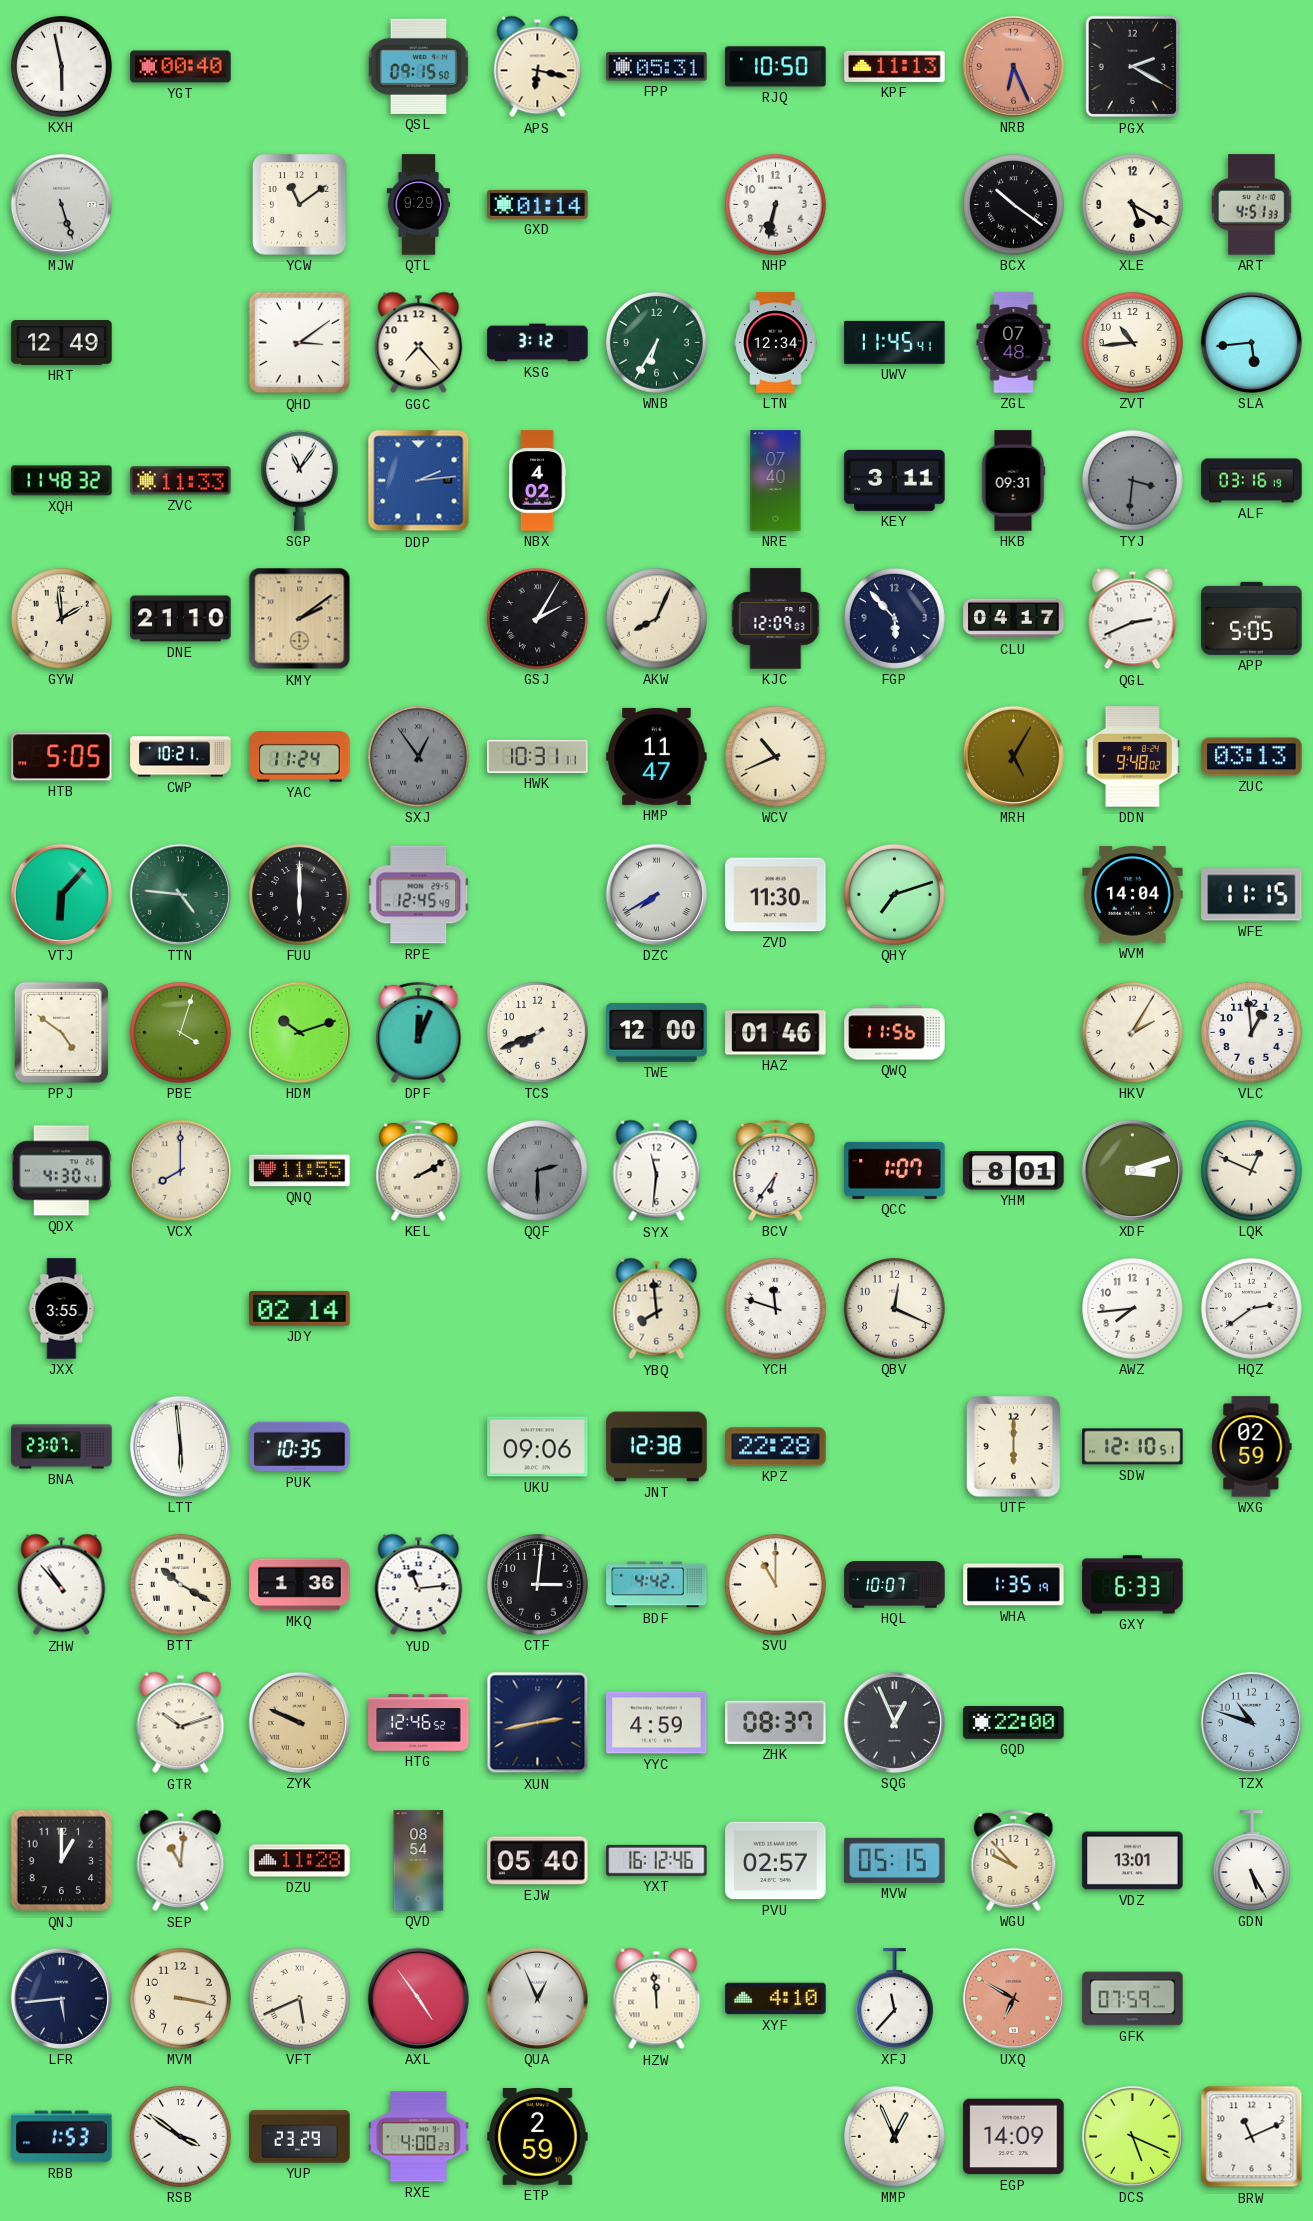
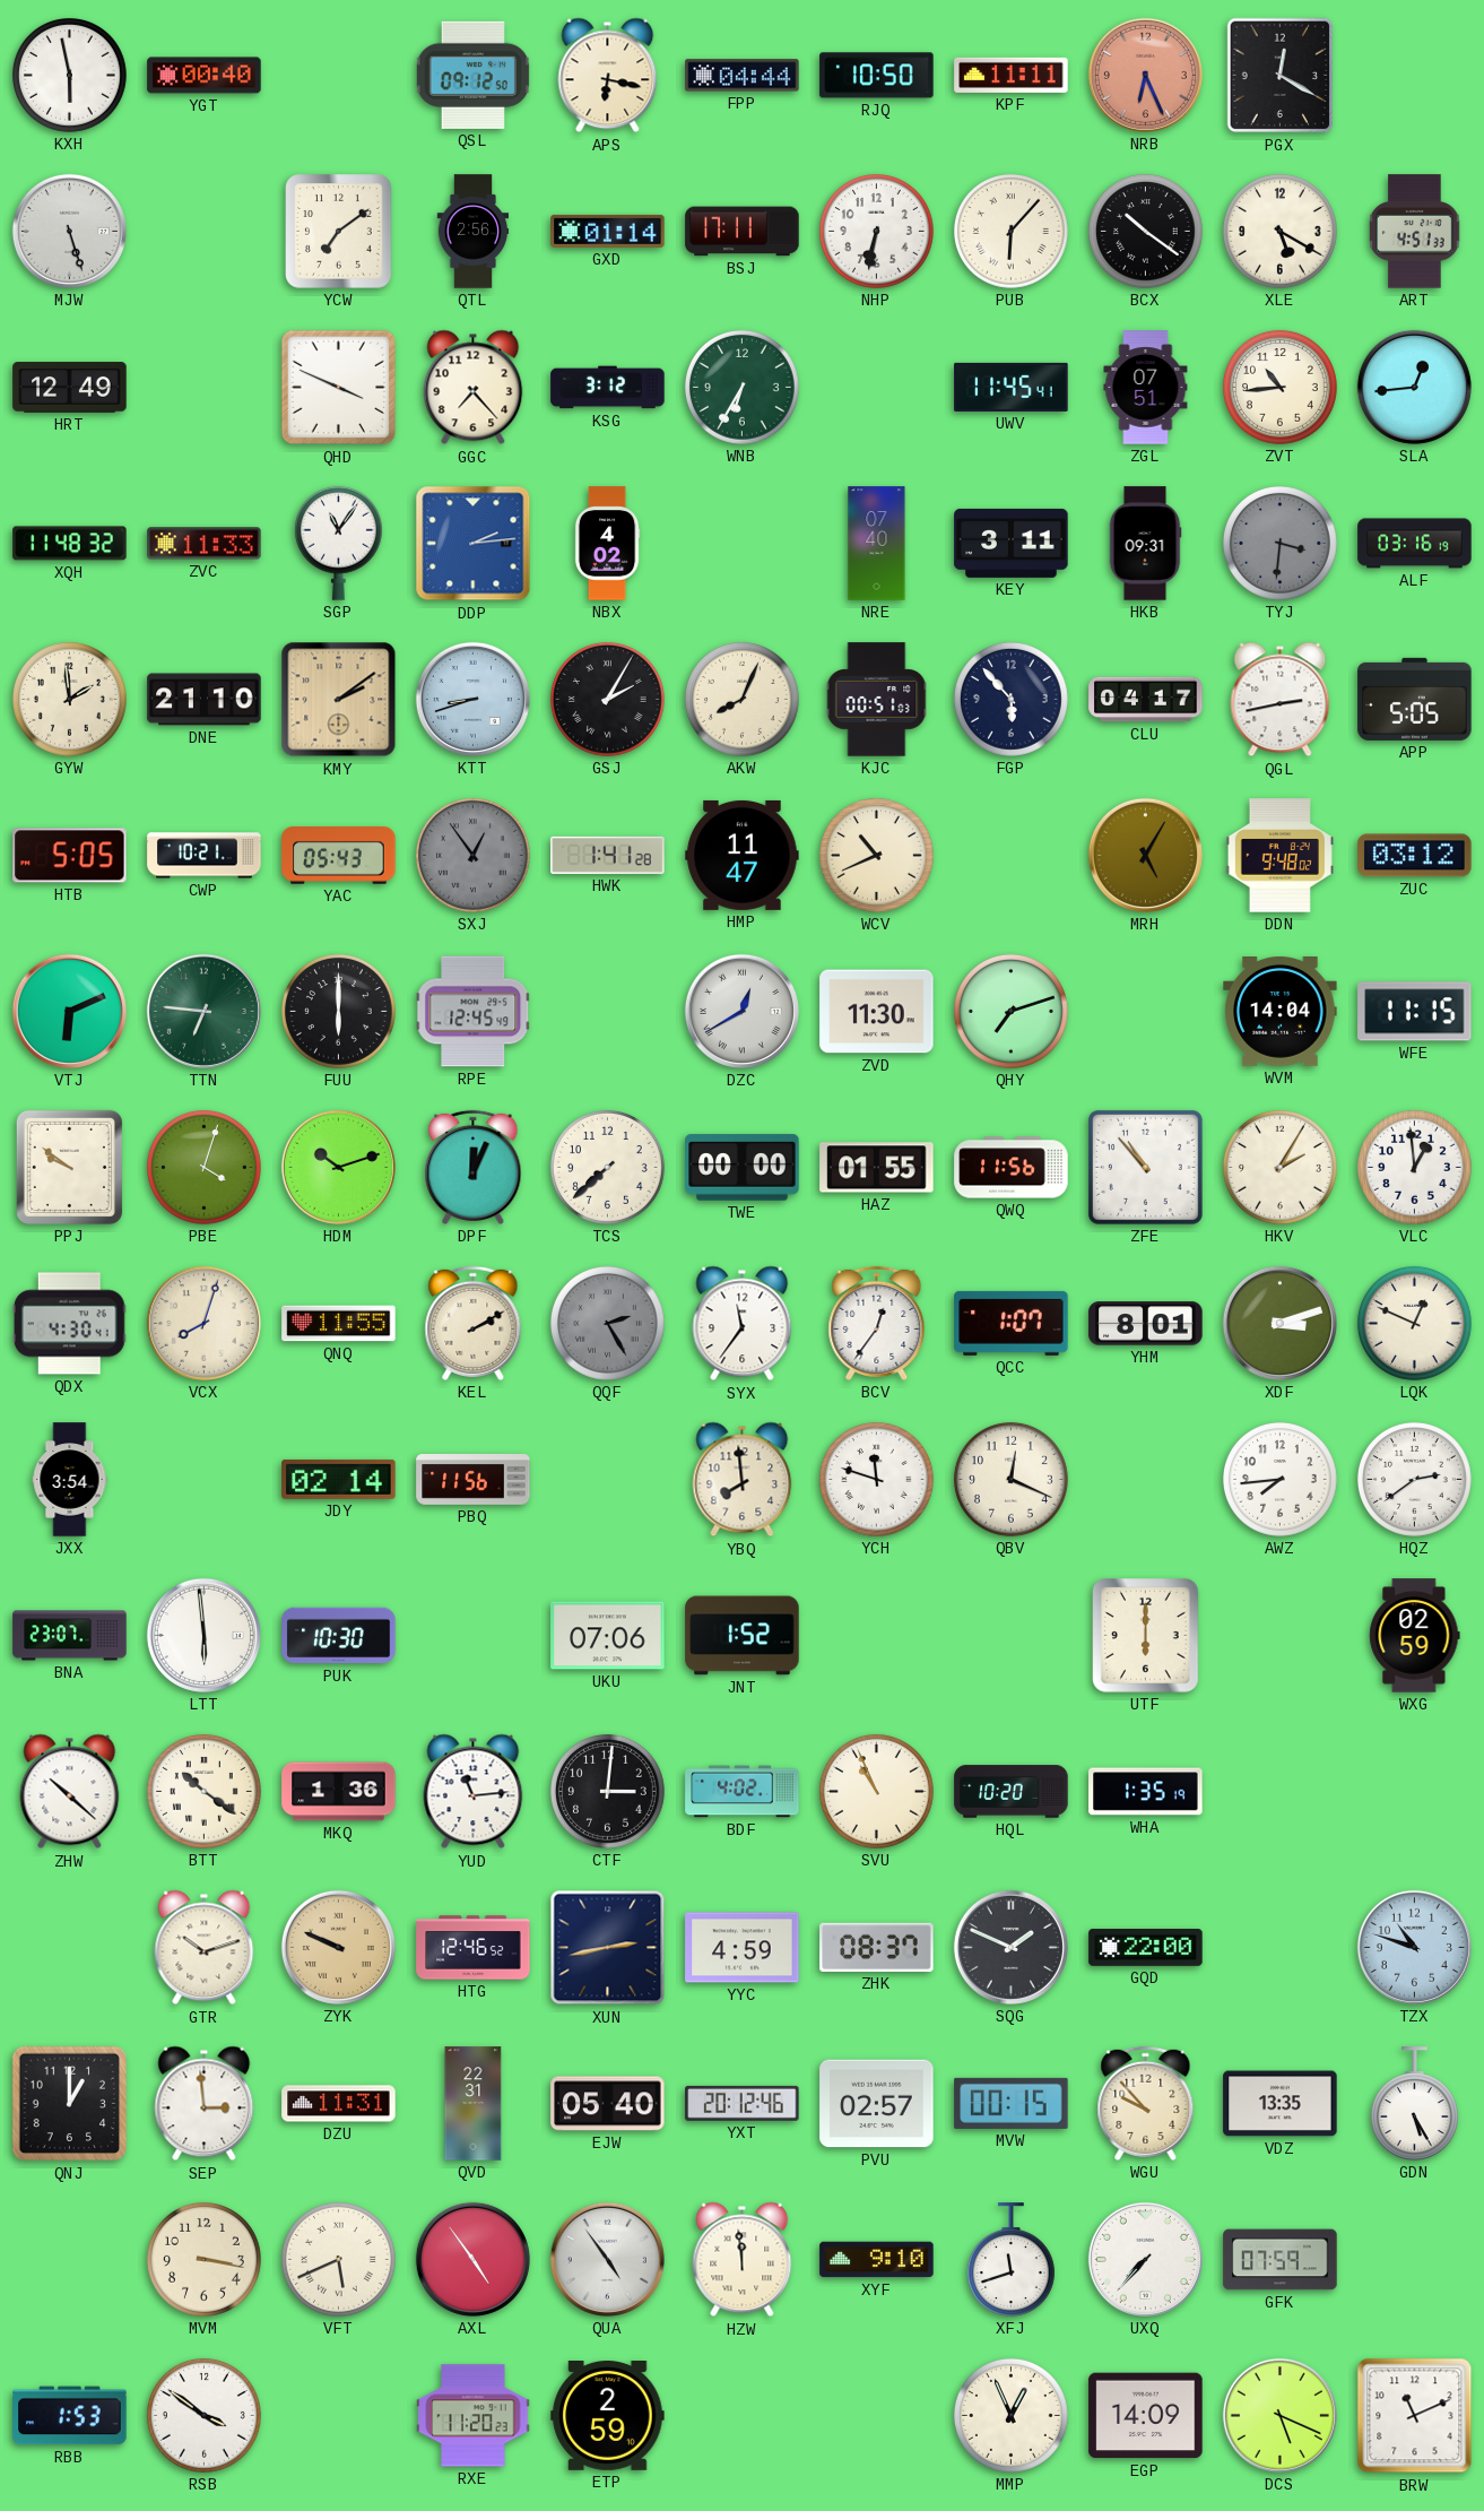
QSL: 09:15 -> 09:12 (472, 75)
FPP: 05:31 -> 04:44 (743, 76)
KPF: 11:13 -> 11:11 (1012, 75)
PGX: 2:20 -> 12:20 (1281, 76)
YCW: 11:09 -> 7:09 (339, 232)
QTL: 9:29 -> 2:56 (474, 232)
BSJ: none -> 17:11 (743, 232)
PUB: none -> 6:07 (1010, 231)
QHD: 3:09 -> 3:49 (339, 388)
LTN: 12:34 -> none (776, 343)
ZGL: 07:48 -> 07:51 (1146, 388)
SLA: 5:44 -> 12:44 (1414, 387)
KTT: none -> 8:42 (472, 699)
KJC: 12:09 -> 00:51 (877, 700)
QGL: 2:41 -> 2:43 (1281, 700)
YAC: 11:24 -> 05:43 (339, 856)
HWK: 10:31 -> 1:41 (608, 855)
ZUC: 03:13 -> 03:12 (1415, 856)
VTJ: 6:07 -> 6:11 (69, 1011)
TTN: 4:46 -> 6:46 (203, 1011)
DZC: 7:40 -> 12:40 (741, 1011)
PPJ: 4:51 -> 9:51 (69, 1167)
TCS: 7:41 -> 7:38 (607, 1167)
TWE: 12:00 -> 00:00 (743, 1168)
HAZ: 01:46 -> 01:55 (877, 1168)
ZFE: none -> 10:53 (1145, 1167)
VCX: 8:00 -> 8:03 (203, 1323)
QQF: 2:30 -> 2:25 (607, 1323)
SYX: 11:31 -> 11:36 (743, 1324)
BCV: 6:36 -> 12:36 (877, 1323)
JXX: 3:55 -> 3:54 (70, 1480)
PBQ: none -> 11:56 (474, 1480)
PUK: 10:35 -> 10:30 (339, 1636)
UKU: 09:06 -> 07:06 (608, 1636)
JNT: 12:38 -> 1:52 (743, 1636)
KPZ: 22:28 -> none (776, 1447)
SDW: 12:10 -> none (1133, 1447)
ZHW: 10:53 -> 10:22 (70, 1792)
BTT: 10:20 -> 10:21 (203, 1791)
BDF: 4:42 -> 4:02 (743, 1792)
SVU: 11:00 -> 10:56 (876, 1791)
HQL: 10:07 -> 10:20 (1012, 1792)
GXY: 6:33 -> none (1133, 1585)
SQG: 12:56 -> 1:49 (1010, 1947)
SEP: 11:01 -> 2:59 (205, 2104)
DZU: 11:28 -> 11:31 (339, 2104)
QVD: 08:54 -> 22:31 (474, 2104)
YXT: 16:12 -> 20:12 (743, 2103)
MVW: 05:15 -> 00:15 (1012, 2103)
VDZ: 13:01 -> 13:35 (1281, 2104)
LFR: 5:44 -> none (61, 1998)
QUA: 12:56 -> 4:54 (607, 2259)
XYF: 4:10 -> 9:10 (877, 2260)
XFJ: 11:37 -> 11:42 (1010, 2260)
UXQ: 6:50 -> 7:37 (1145, 2259)
UXQ dial: salmon -> white (1145, 2259)
YUP: 23:29 -> none (300, 2137)
RXE: 4:00 -> 11:20 (474, 2416)
